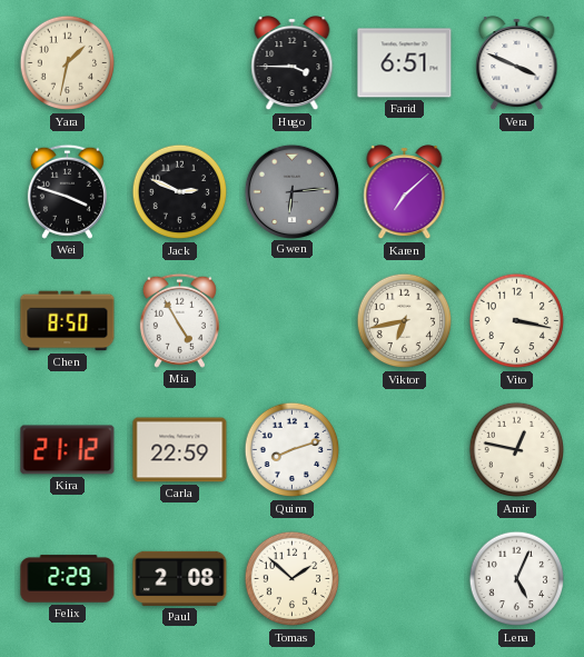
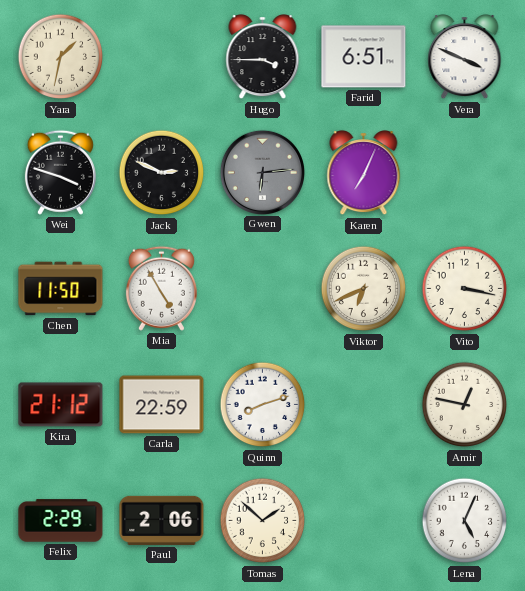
Karen: 7:08 -> 7:04 (364, 173)
Chen: 8:50 -> 11:50 (61, 289)
Viktor: 6:43 -> 6:41 (364, 289)
Paul: 2:08 -> 2:06 (162, 520)
